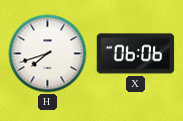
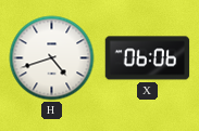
H: 7:42 -> 4:42 (52, 58)
